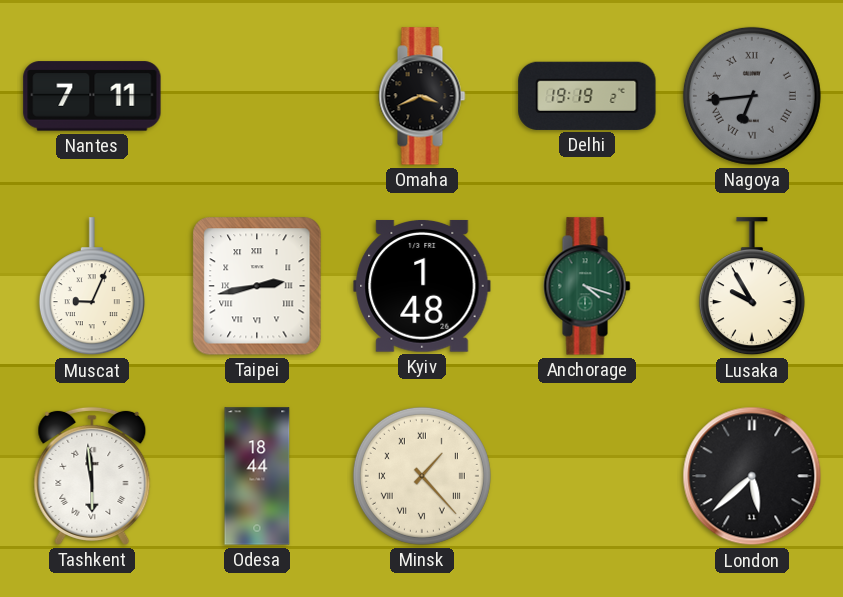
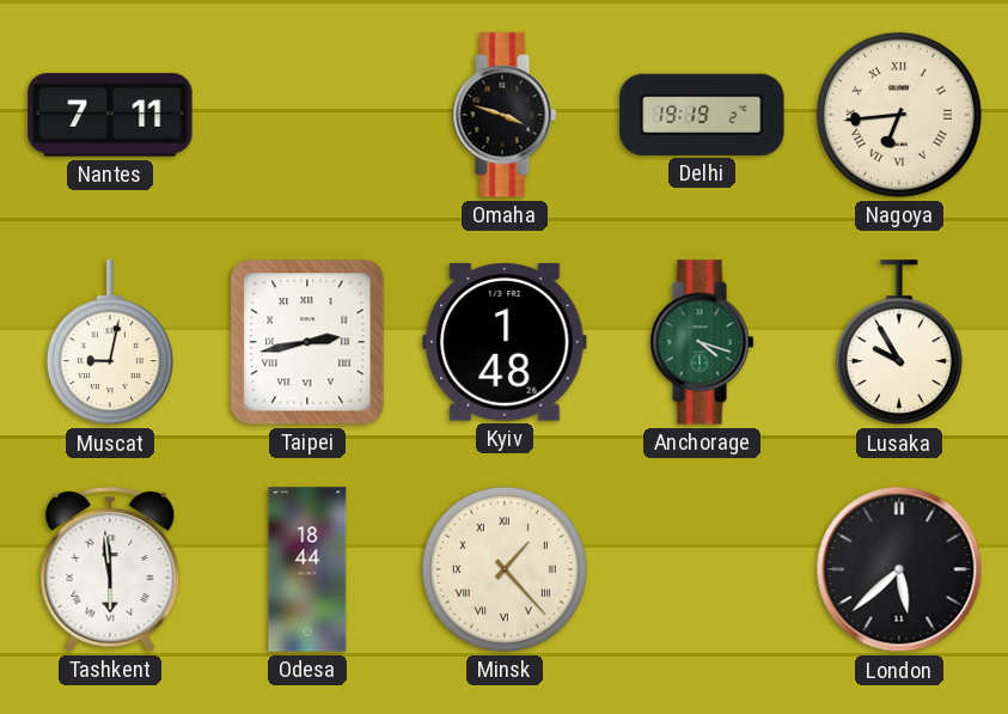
Omaha: 3:41 -> 3:48 (505, 115)
Nagoya dial: grey -> cream (899, 115)
Muscat: 9:04 -> 9:02 (110, 343)
